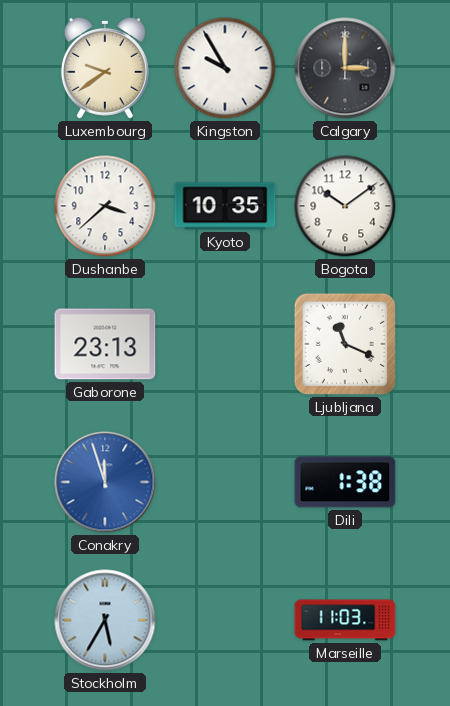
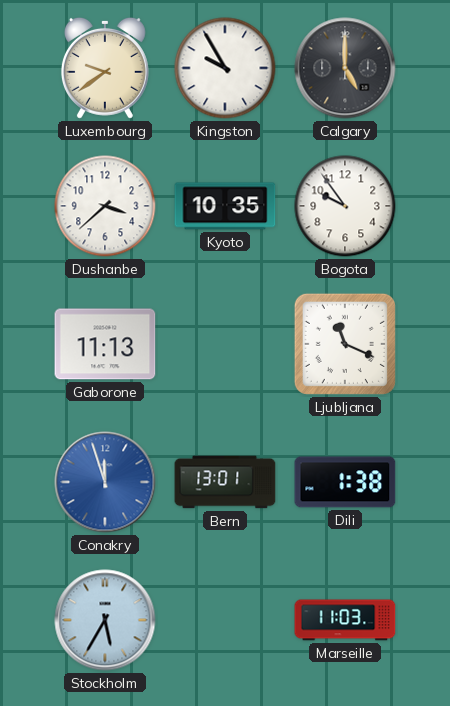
Calgary: 3:00 -> 5:00 (345, 68)
Bogota: 10:09 -> 9:54 (345, 206)
Gaborone: 23:13 -> 11:13 (105, 344)
Bern: none -> 13:01 (225, 482)
